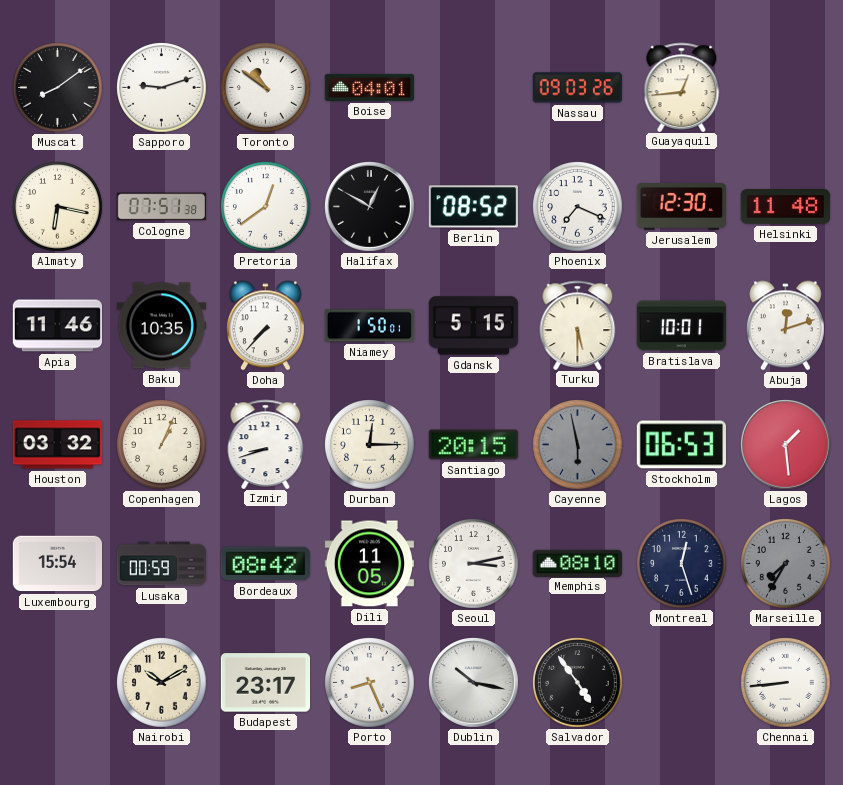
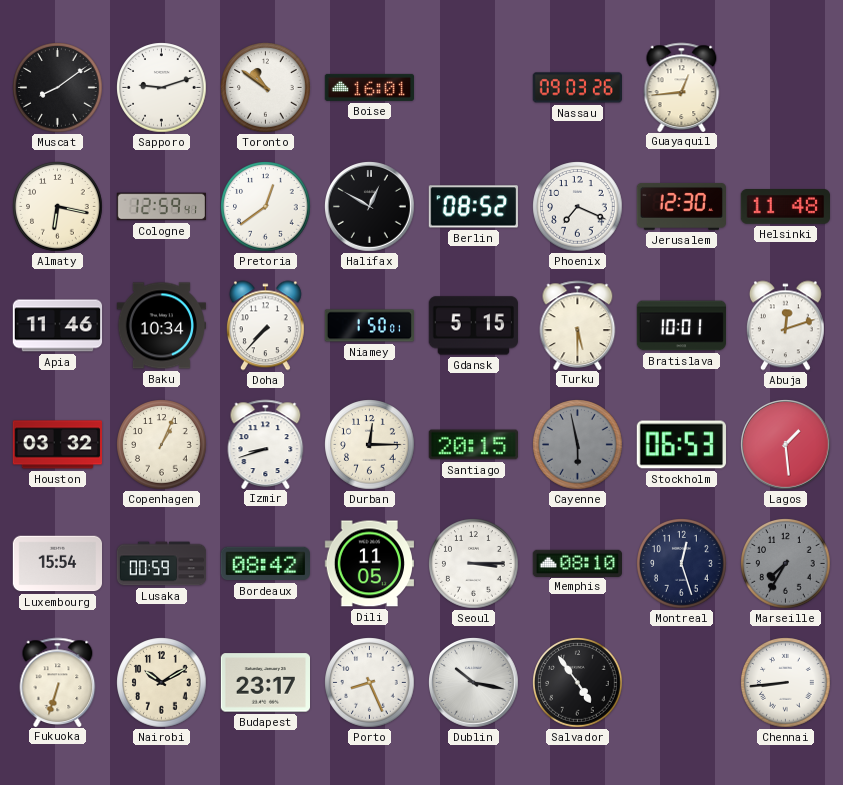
Boise: 04:01 -> 16:01 (370, 87)
Cologne: 07:51 -> 12:59 (161, 207)
Baku: 10:35 -> 10:34 (161, 326)
Seoul: 3:13 -> 3:15 (474, 564)
Fukuoka: none -> 6:33 (58, 682)
